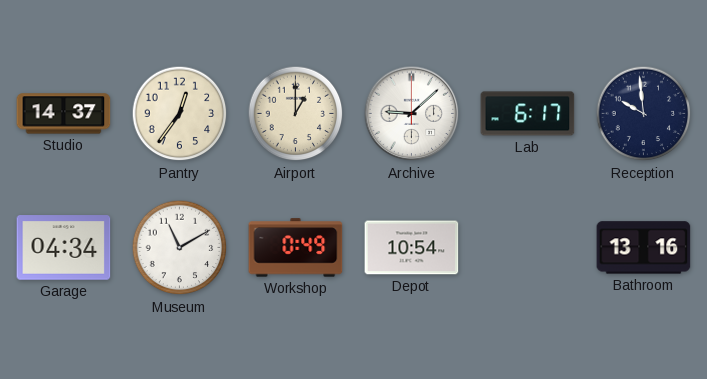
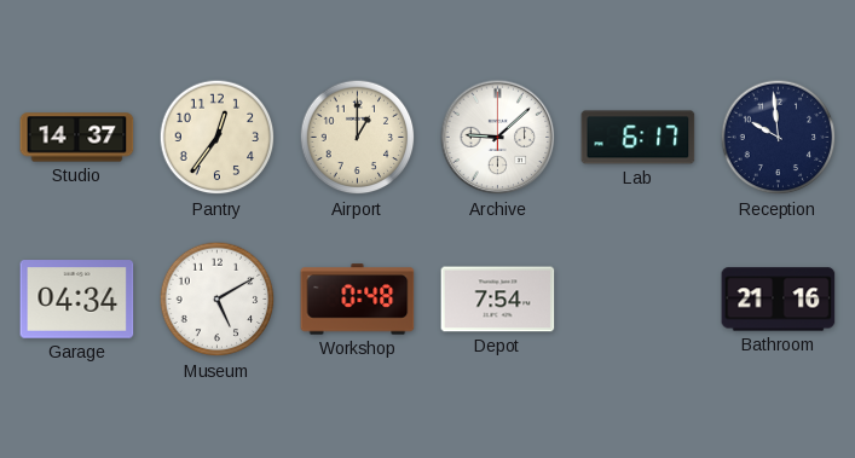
Museum: 11:10 -> 5:10 (218, 300)
Workshop: 0:49 -> 0:48 (358, 300)
Depot: 10:54 -> 7:54 (498, 300)
Bathroom: 13:16 -> 21:16 (779, 300)
